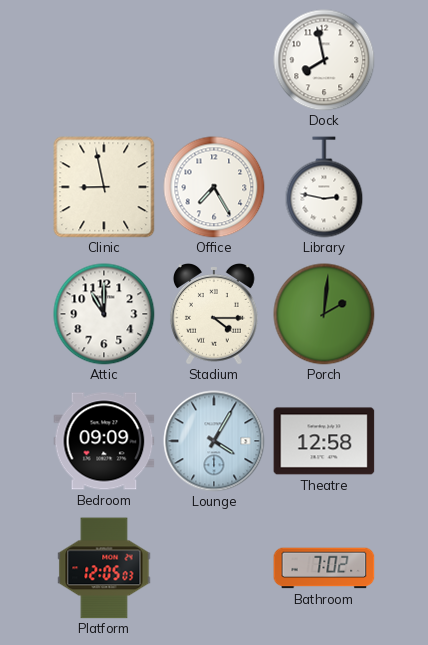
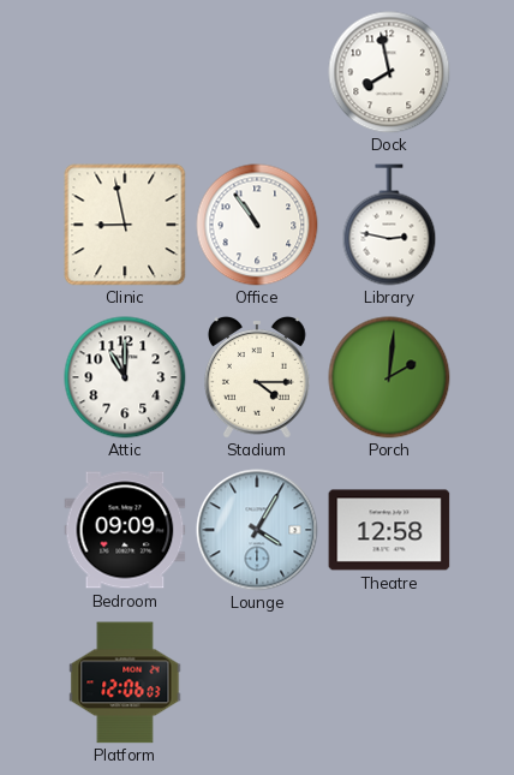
Office: 7:25 -> 10:54 (257, 225)
Platform: 12:05 -> 12:06 (125, 682)
Bathroom: 7:02 -> none (324, 568)
